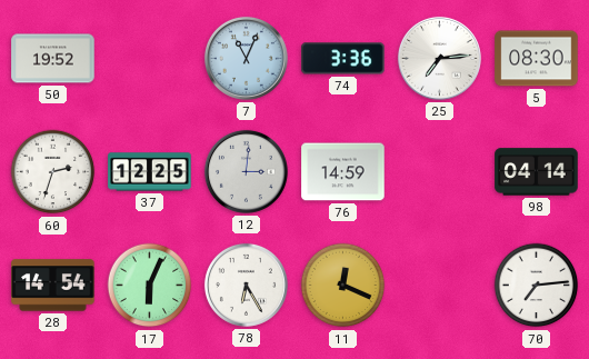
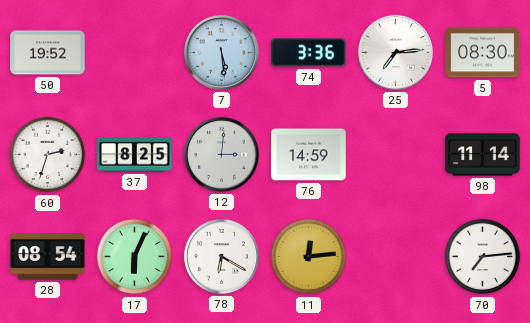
7: 11:04 -> 5:29 (221, 52)
37: 12:25 -> 8:25 (135, 155)
98: 04:14 -> 11:14 (483, 155)
28: 14:54 -> 08:54 (48, 257)
78: 6:25 -> 6:20 (221, 256)
11: 12:19 -> 12:14 (309, 257)
